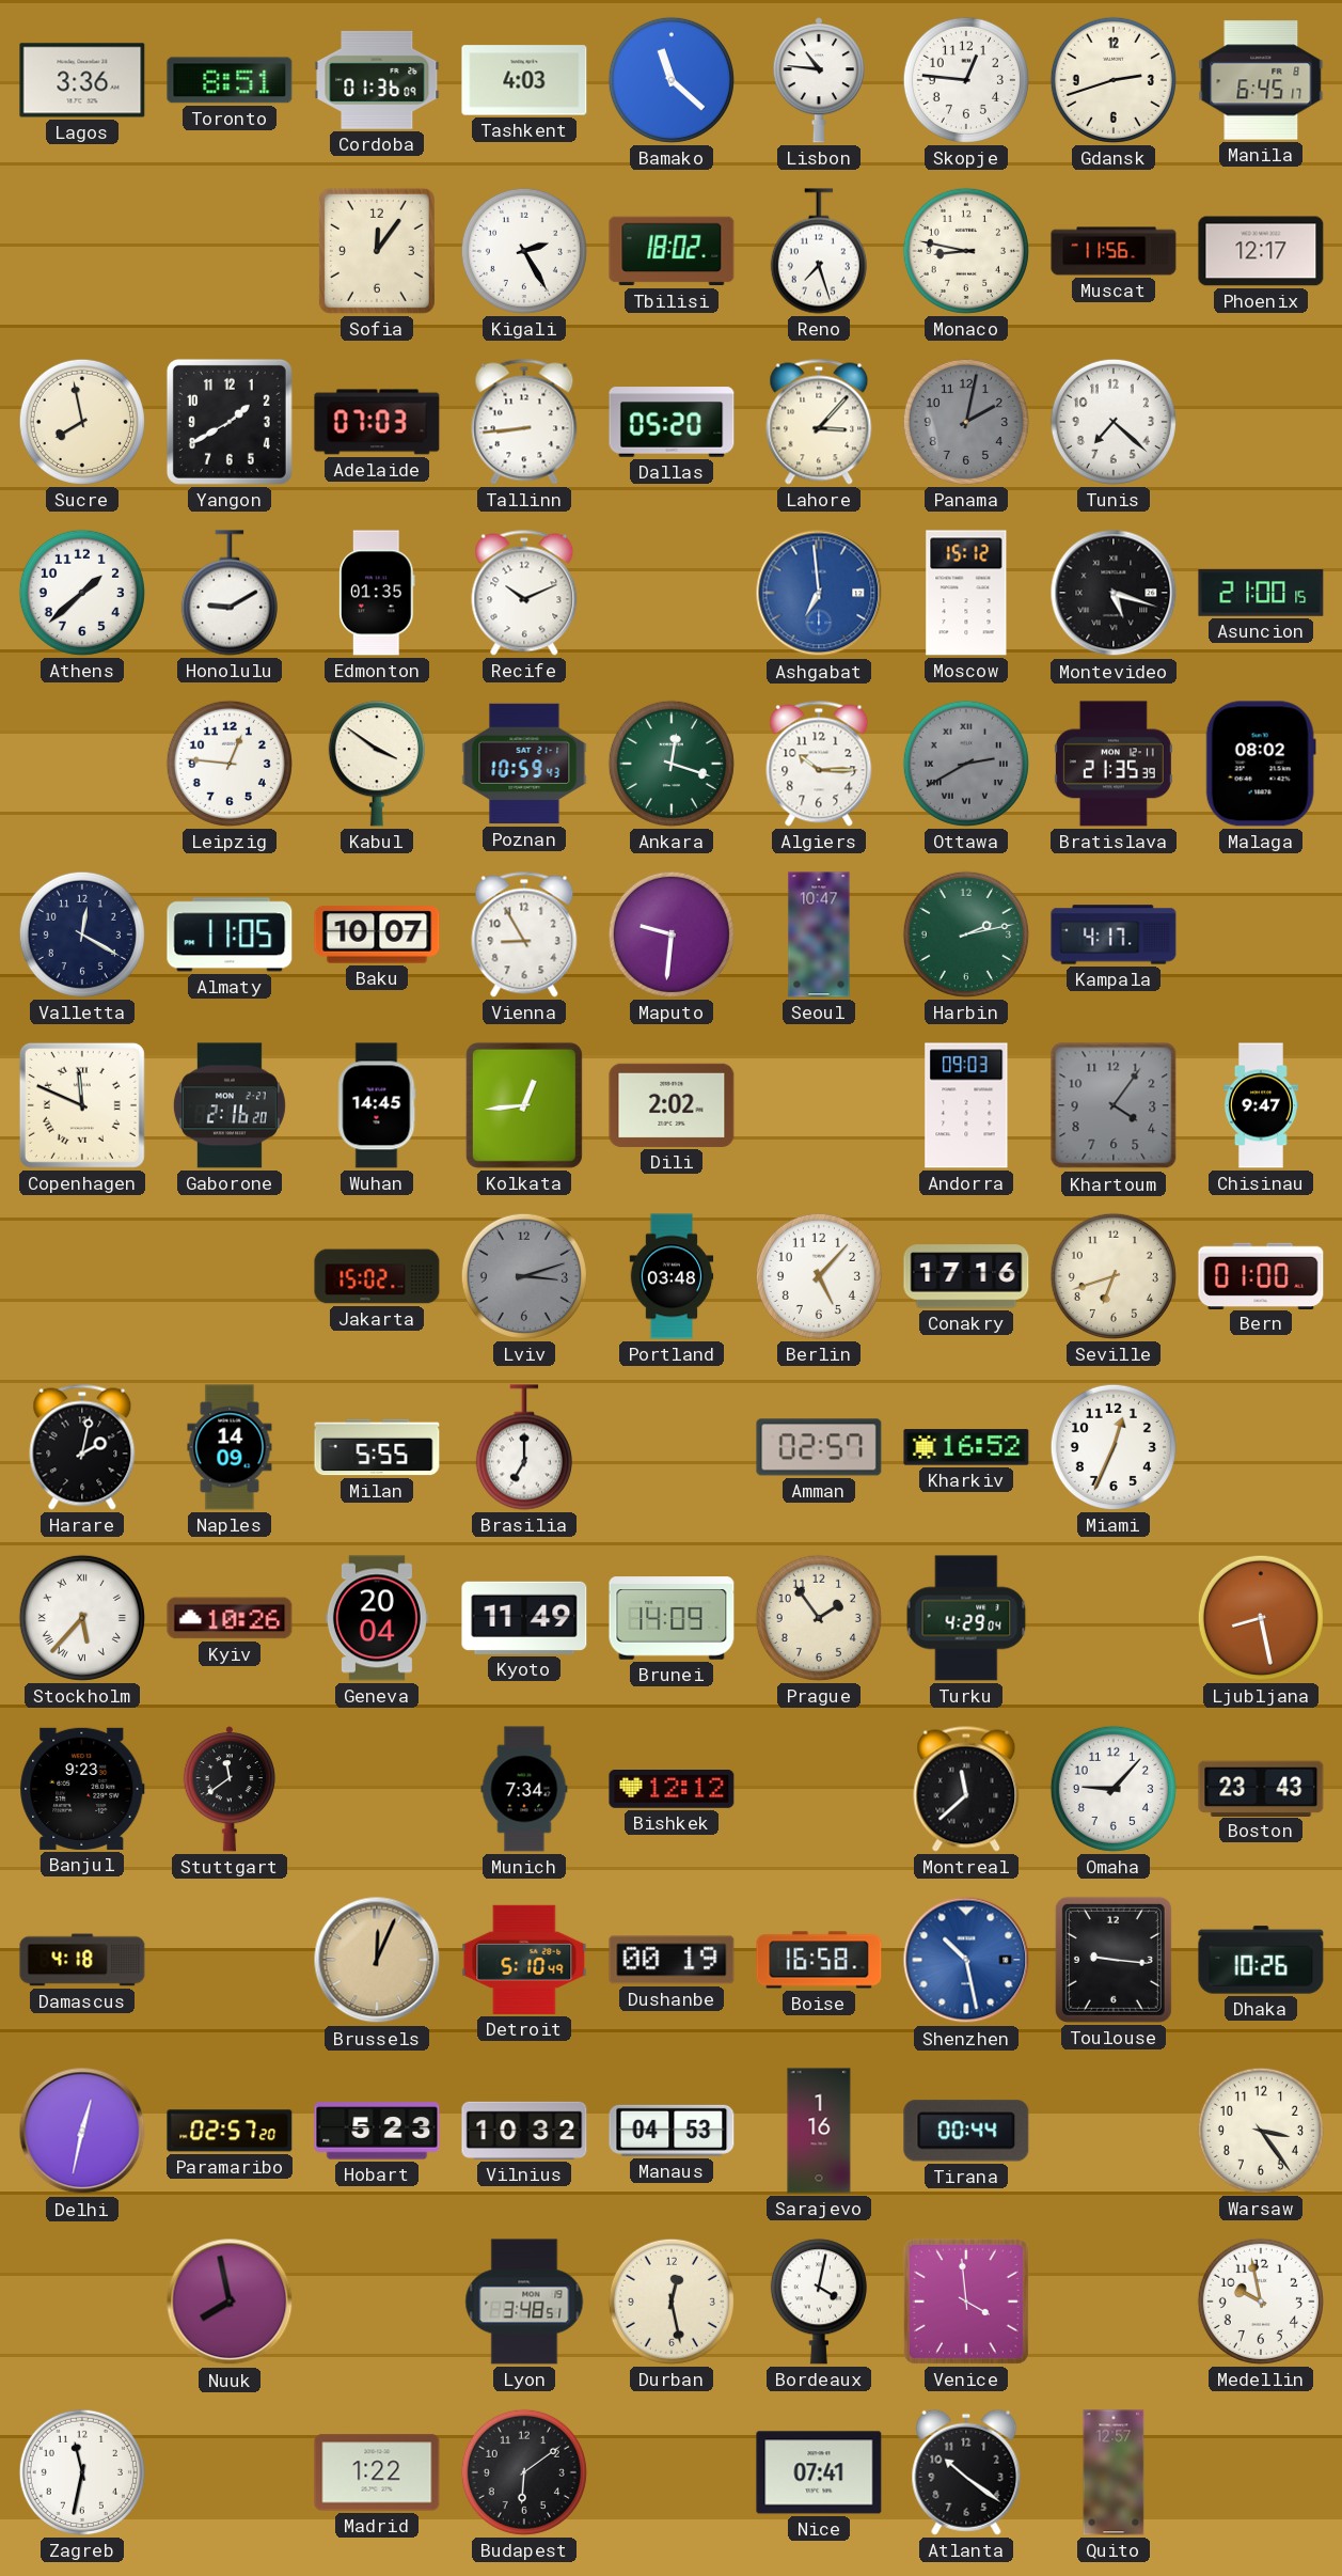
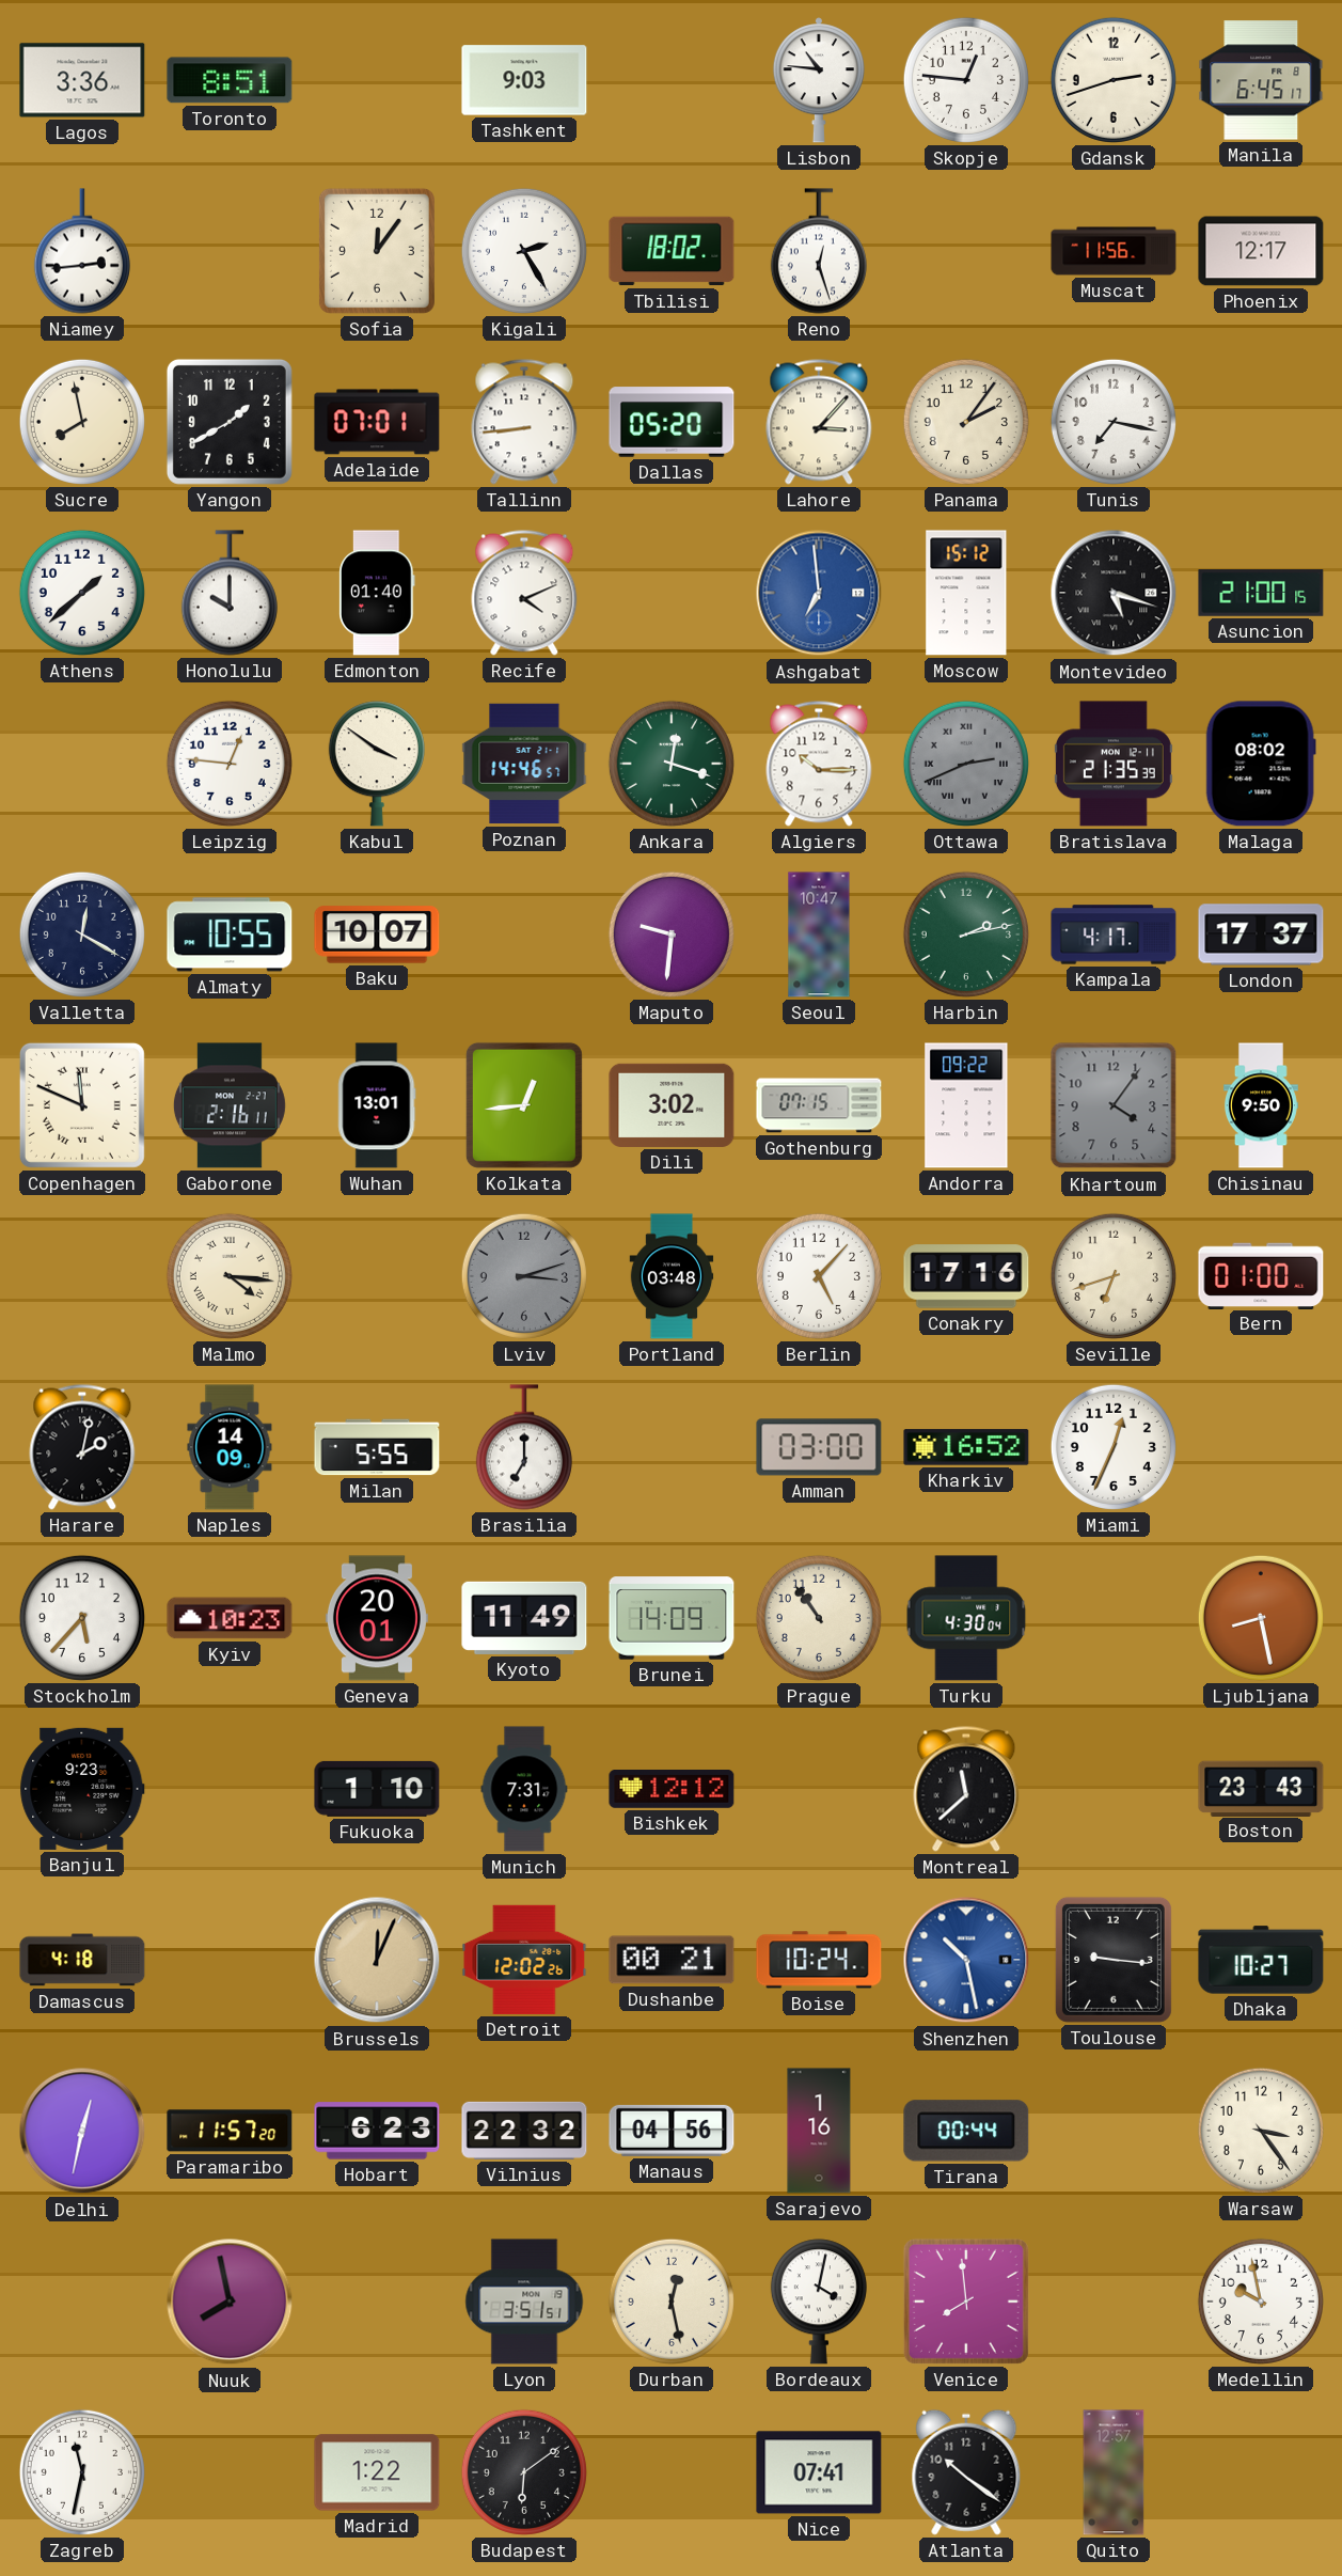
Cordoba: 01:36 -> none (377, 80)
Tashkent: 4:03 -> 9:03 (524, 80)
Bamako: 11:22 -> none (672, 80)
Niamey: none -> 2:44 (82, 251)
Reno: 7:27 -> 12:27 (819, 251)
Monaco: 8:47 -> none (966, 251)
Adelaide: 07:03 -> 07:01 (377, 422)
Panama: 2:02 -> 2:06 (966, 422)
Panama dial: grey -> cream (966, 422)
Tunis: 7:22 -> 7:17 (1114, 422)
Honolulu: 9:10 -> 10:00 (230, 593)
Edmonton: 01:35 -> 01:40 (377, 593)
Recife: 10:11 -> 4:11 (524, 593)
Poznan: 10:59 -> 14:46 (524, 764)
Ottawa: 2:40 -> 2:41 (966, 764)
Almaty: 11:05 -> 10:55 (230, 934)
Vienna: 8:55 -> none (524, 934)
London: none -> 17:37 (1261, 934)
Gaborone: 2:16:20 -> 2:16:11 (230, 1105)
Wuhan: 14:45 -> 13:01 (377, 1105)
Dili: 2:02 -> 3:02 (672, 1105)
Gothenburg: none -> 07:15 (819, 1105)
Andorra: 09:03 -> 09:22 (966, 1105)
Chisinau: 9:47 -> 9:50 (1261, 1105)
Malmo: none -> 4:16 (230, 1276)
Jakarta: 15:02 -> none (377, 1276)
Amman: 02:57 -> 03:00 (819, 1447)
Stockholm numerals: Roman -> Arabic (82, 1618)
Kyiv: 10:26 -> 10:23 (230, 1618)
Geneva: 20:04 -> 20:01 (377, 1618)
Prague: 1:54 -> 10:54 (819, 1618)
Turku: 4:29 -> 4:30 (966, 1618)
Stuttgart: 11:39 -> none (230, 1789)
Fukuoka: none -> 1:10 (377, 1789)
Munich: 7:34 -> 7:31 (524, 1789)
Omaha: 9:07 -> none (1114, 1789)
Detroit: 5:10 -> 12:02 (524, 1960)
Dushanbe: 00:19 -> 00:21 (672, 1960)
Boise: 16:58 -> 10:24 (819, 1960)
Dhaka: 10:26 -> 10:27 (1261, 1960)
Paramaribo: 02:57 -> 11:57 (230, 2131)
Hobart: 5:23 -> 6:23 (377, 2131)
Vilnius: 10:32 -> 22:32 (524, 2131)
Manaus: 04:53 -> 04:56 (672, 2131)
Lyon: 3:48 -> 3:51 (524, 2302)
Venice: 3:59 -> 7:59 (966, 2302)
